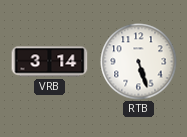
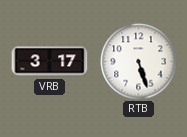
VRB: 3:14 -> 3:17 (50, 62)
